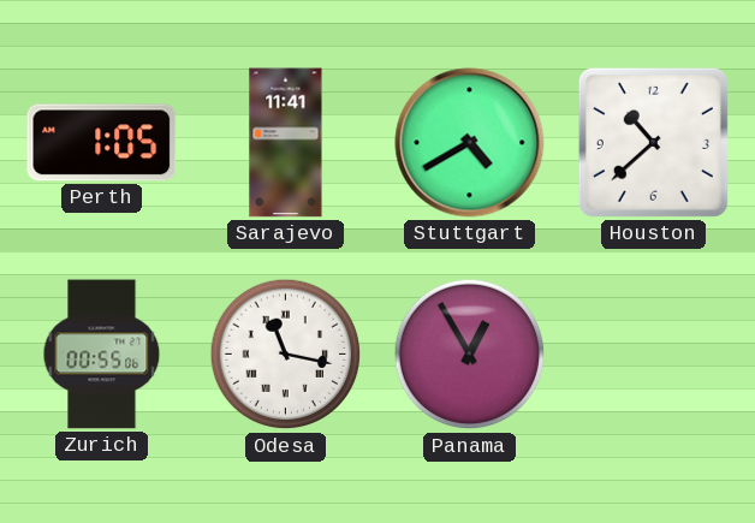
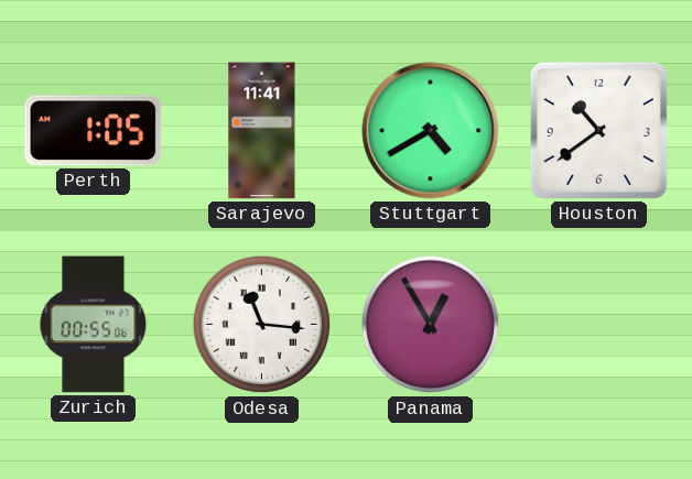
Houston: 10:38 -> 10:39 (598, 130)
Odesa: 11:17 -> 11:16 (262, 325)
